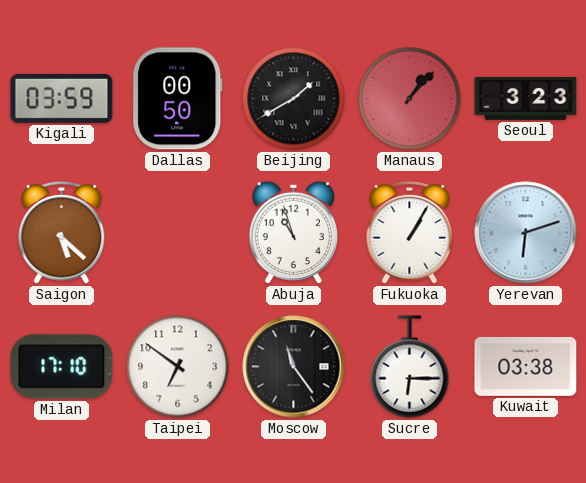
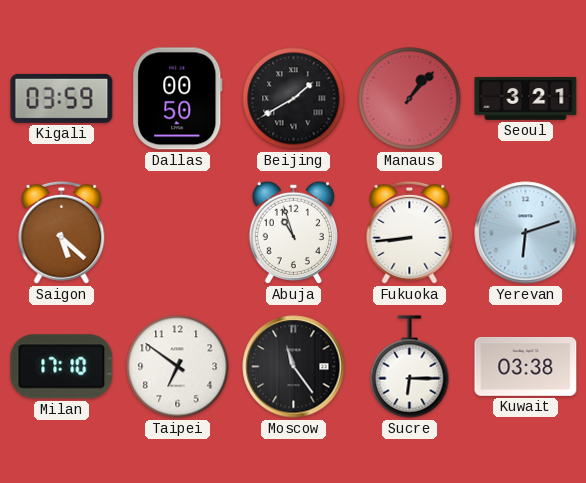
Seoul: 3:23 -> 3:21 (526, 98)
Fukuoka: 1:05 -> 8:44 (410, 232)
